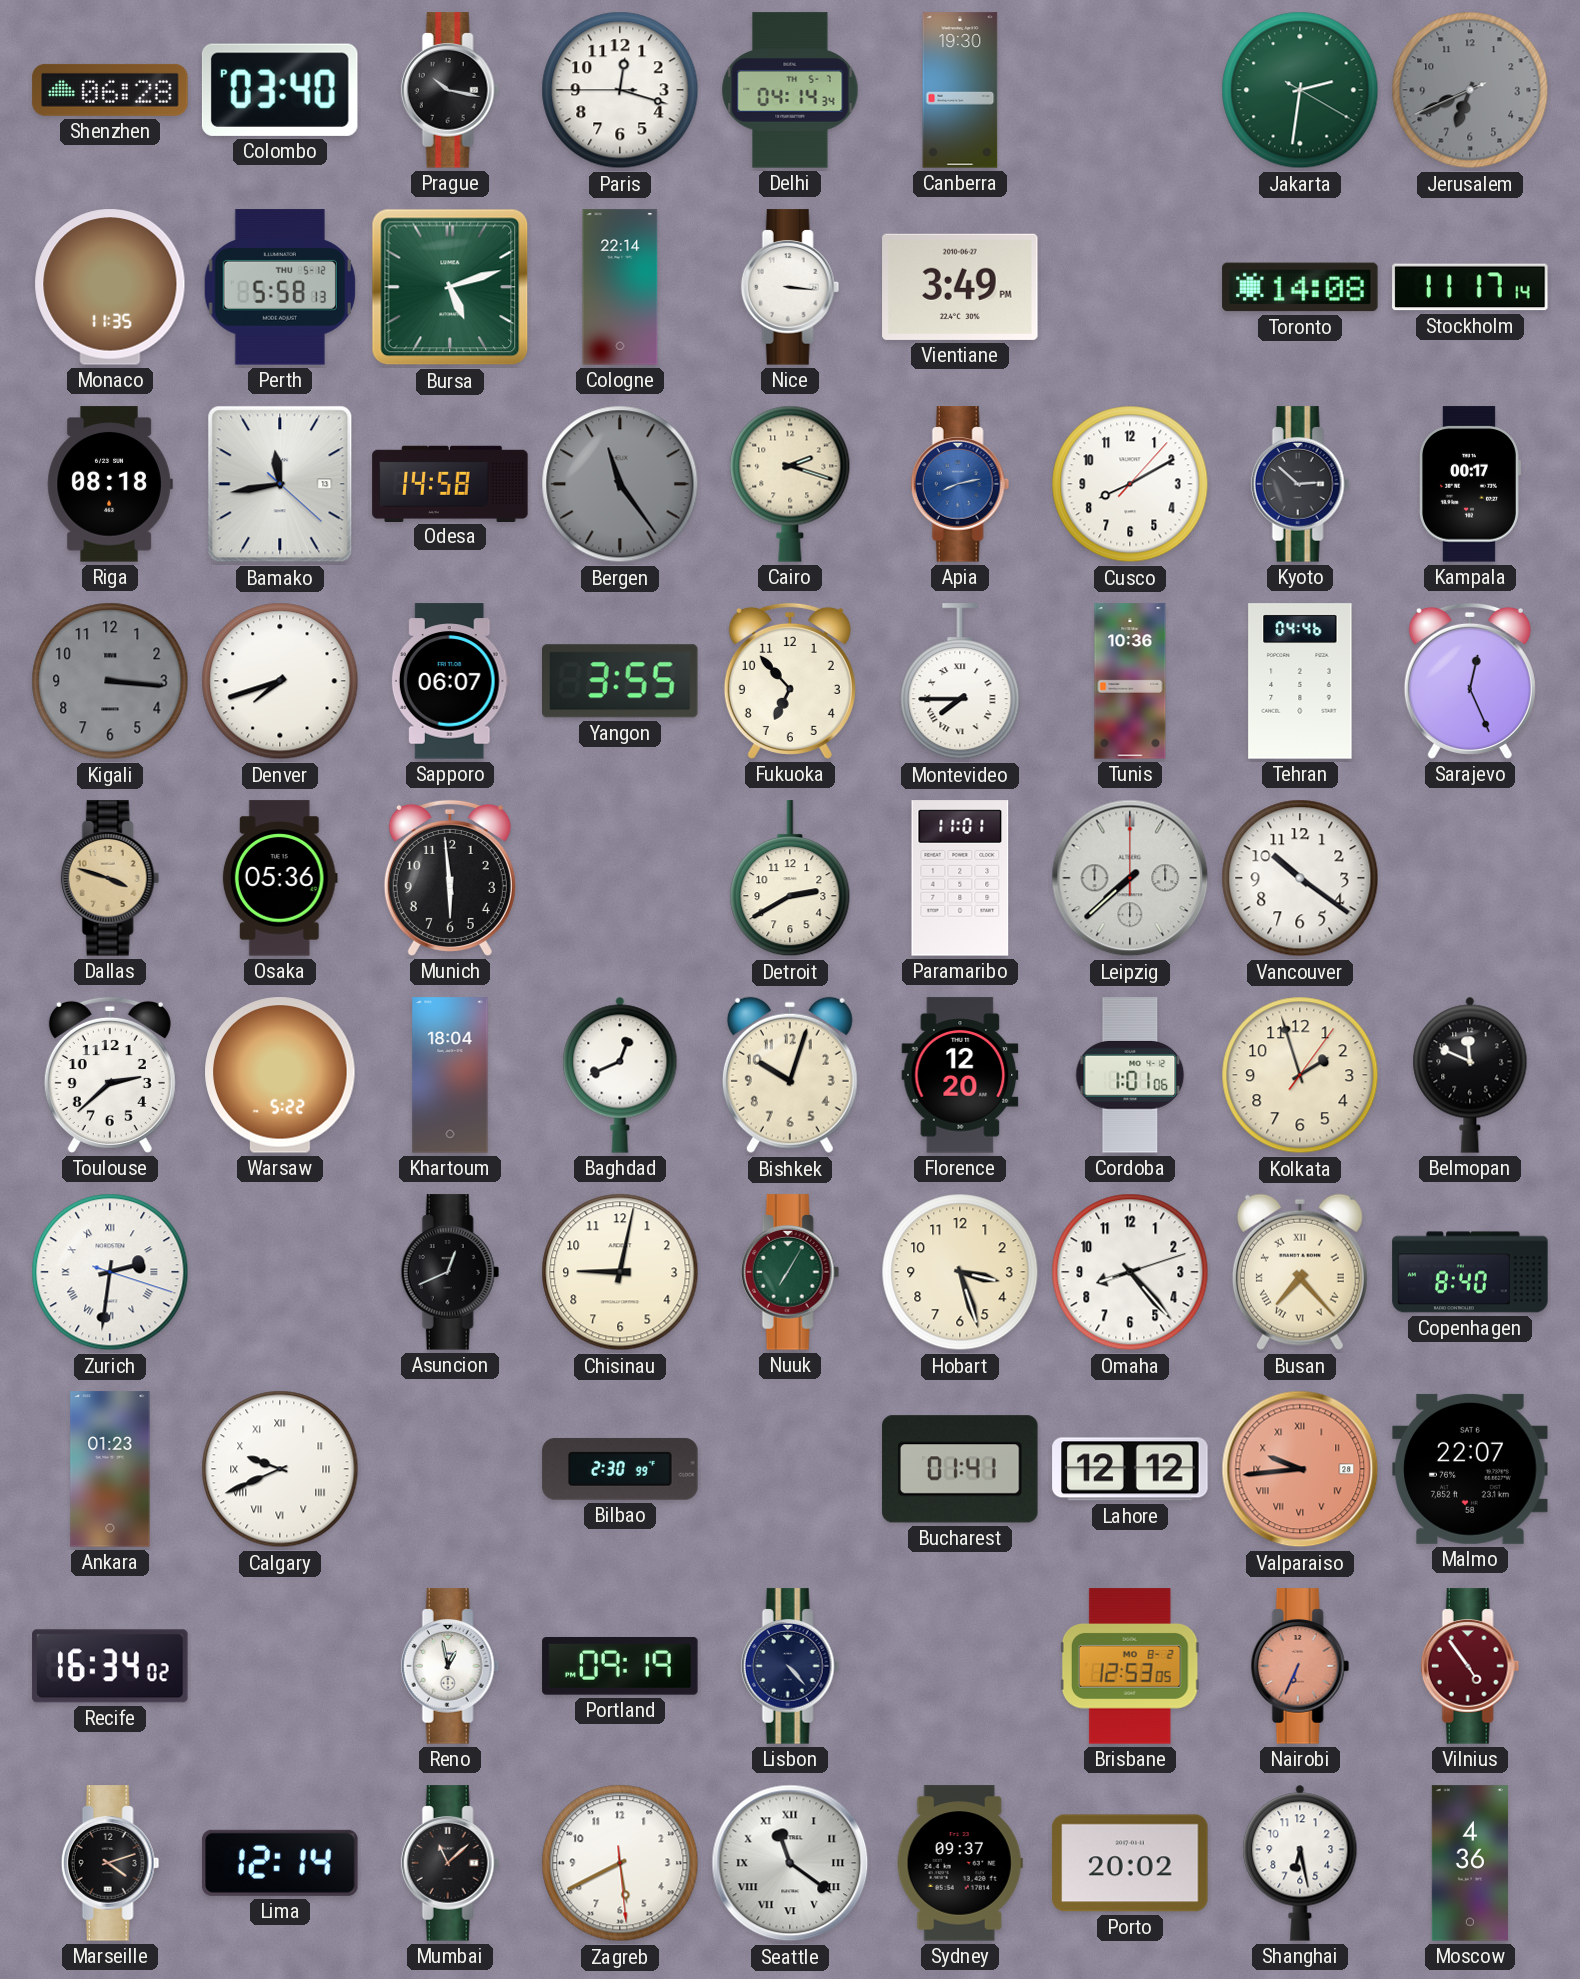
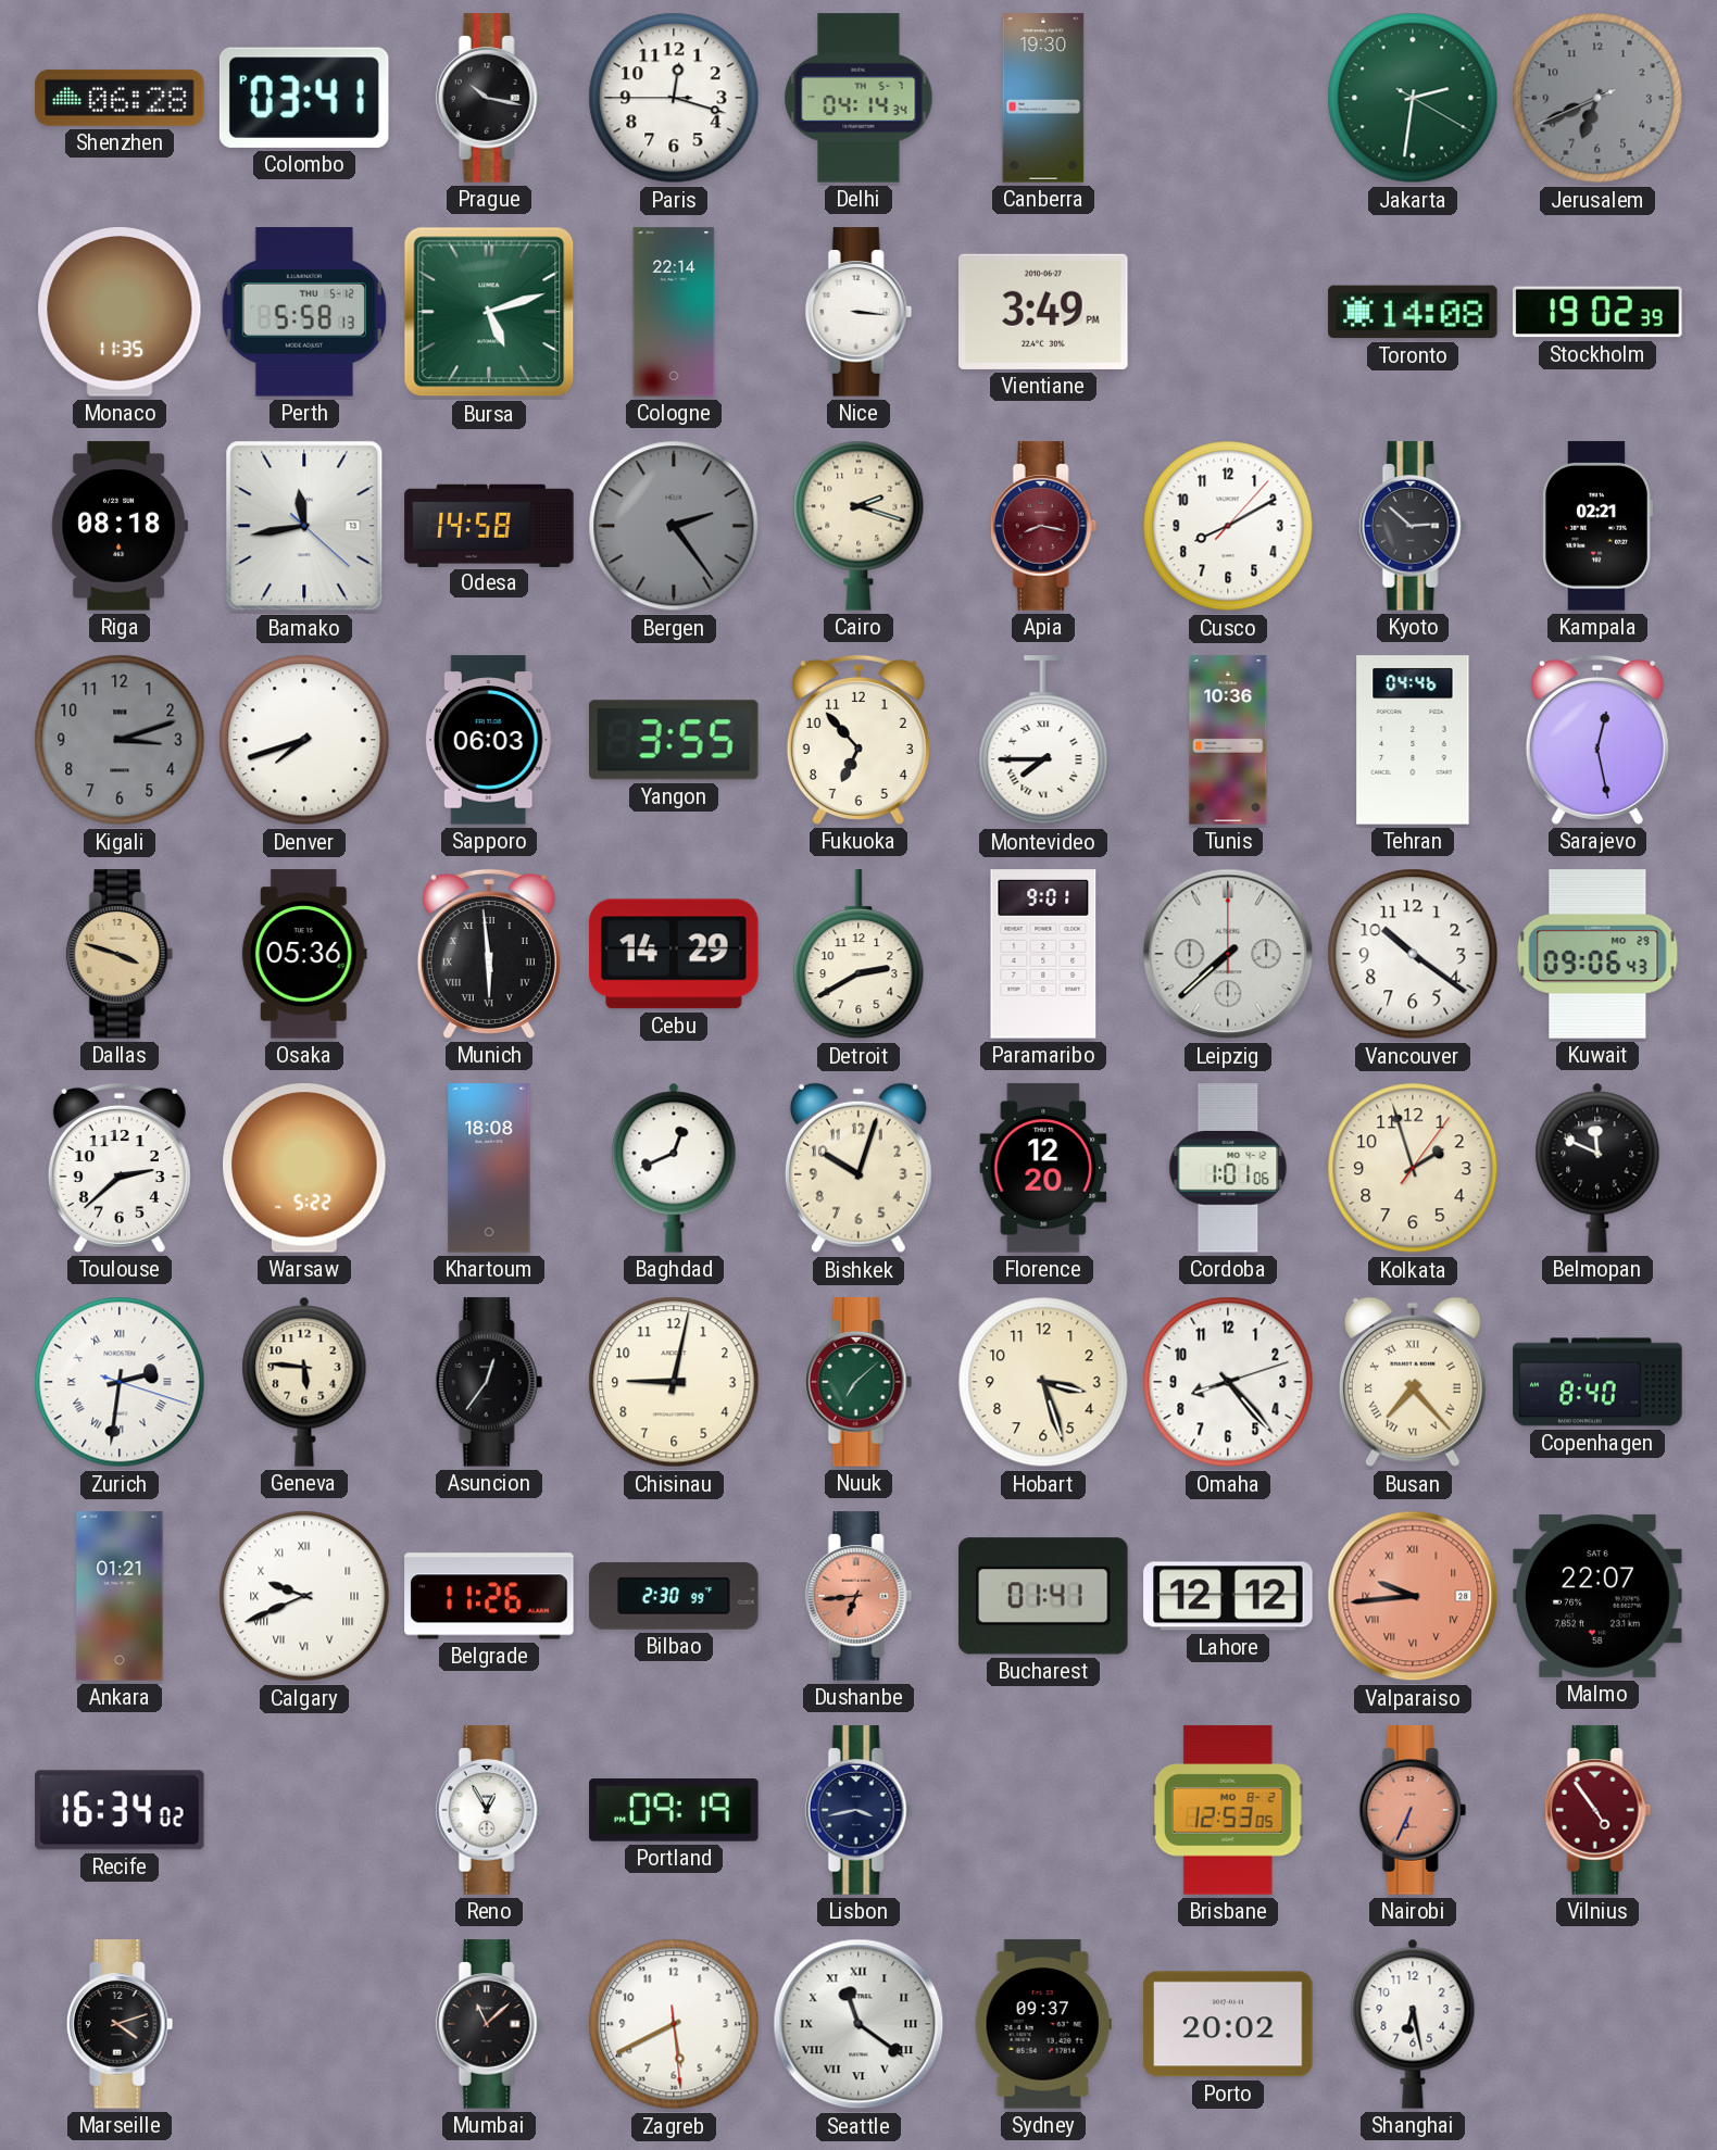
Colombo: 03:40 -> 03:41 (304, 98)
Stockholm: 11:17 -> 19:02 (1597, 312)
Bergen: 11:24 -> 2:24 (674, 526)
Apia: 8:13 -> 8:17 (1043, 526)
Apia dial: blue -> burgundy (1043, 526)
Kampala: 00:17 -> 02:21 (1597, 526)
Kigali: 3:16 -> 3:12 (120, 740)
Sapporo: 06:07 -> 06:03 (489, 740)
Sarajevo: 12:26 -> 12:28 (1597, 740)
Munich numerals: Arabic -> Roman (489, 954)
Cebu: none -> 14:29 (674, 954)
Paramaribo: 11:01 -> 9:01 (1043, 954)
Kuwait: none -> 09:06 (1597, 954)
Khartoum: 18:04 -> 18:08 (489, 1168)
Geneva: none -> 5:46 (304, 1382)
Asuncion: 12:41 -> 12:36 (489, 1382)
Nuuk: 7:05 -> 7:08 (858, 1382)
Ankara: 01:23 -> 01:21 (120, 1596)
Belgrade: none -> 11:26 (489, 1596)
Dushanbe: none -> 6:44 (858, 1596)
Reno: 12:58 -> 12:55 (489, 1810)
Lisbon: 4:23 -> 3:43 (858, 1810)
Lima: 12:14 -> none (280, 1863)
Moscow: 4:36 -> none (1470, 1863)
